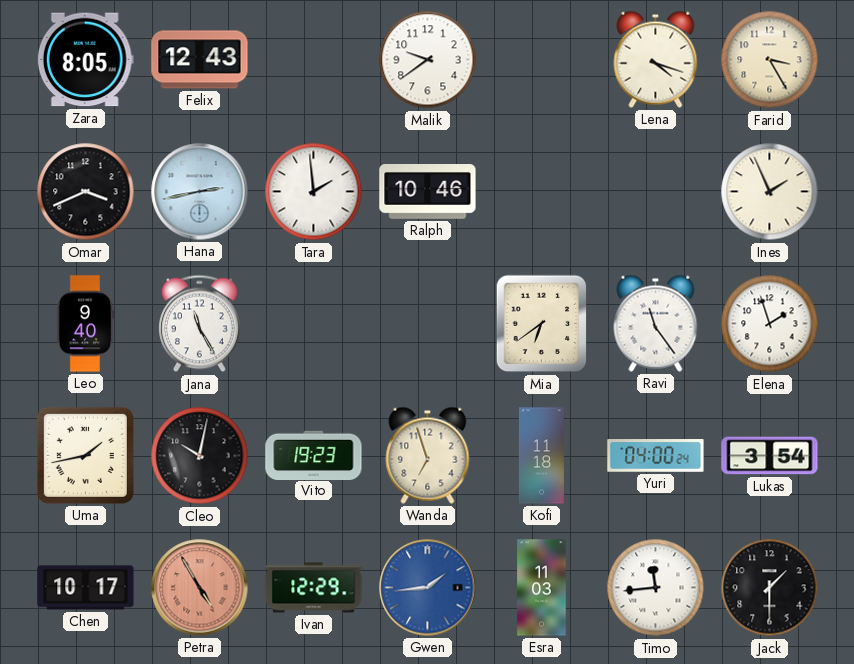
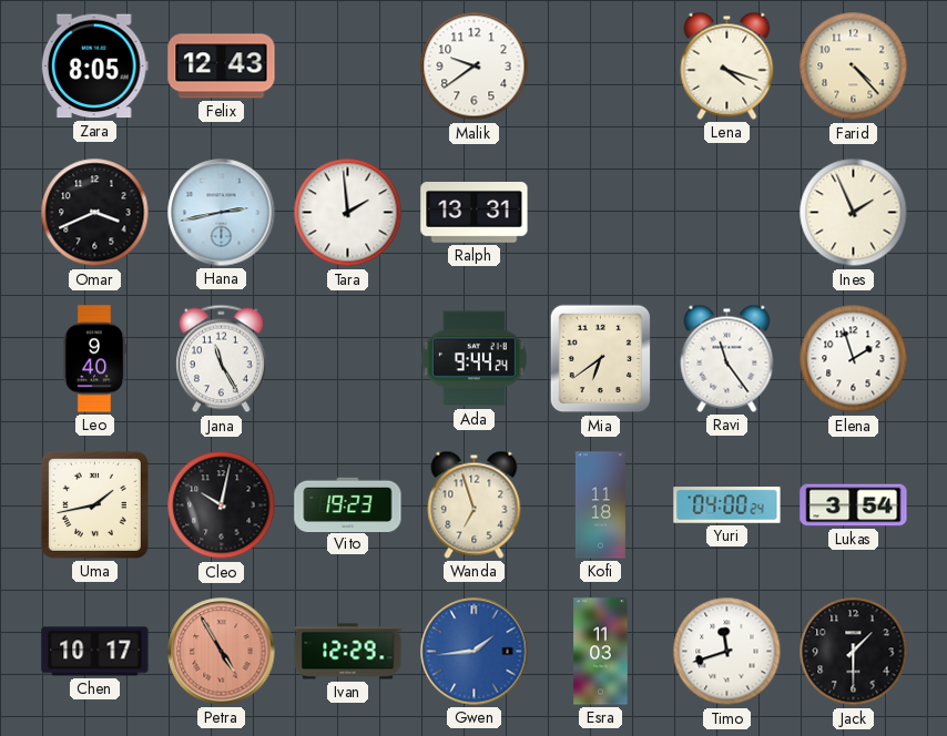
Farid: 3:25 -> 4:23 (854, 67)
Ralph: 10:46 -> 13:31 (475, 213)
Ada: none -> 9:44 (473, 359)
Timo: 11:44 -> 11:42 (727, 652)
